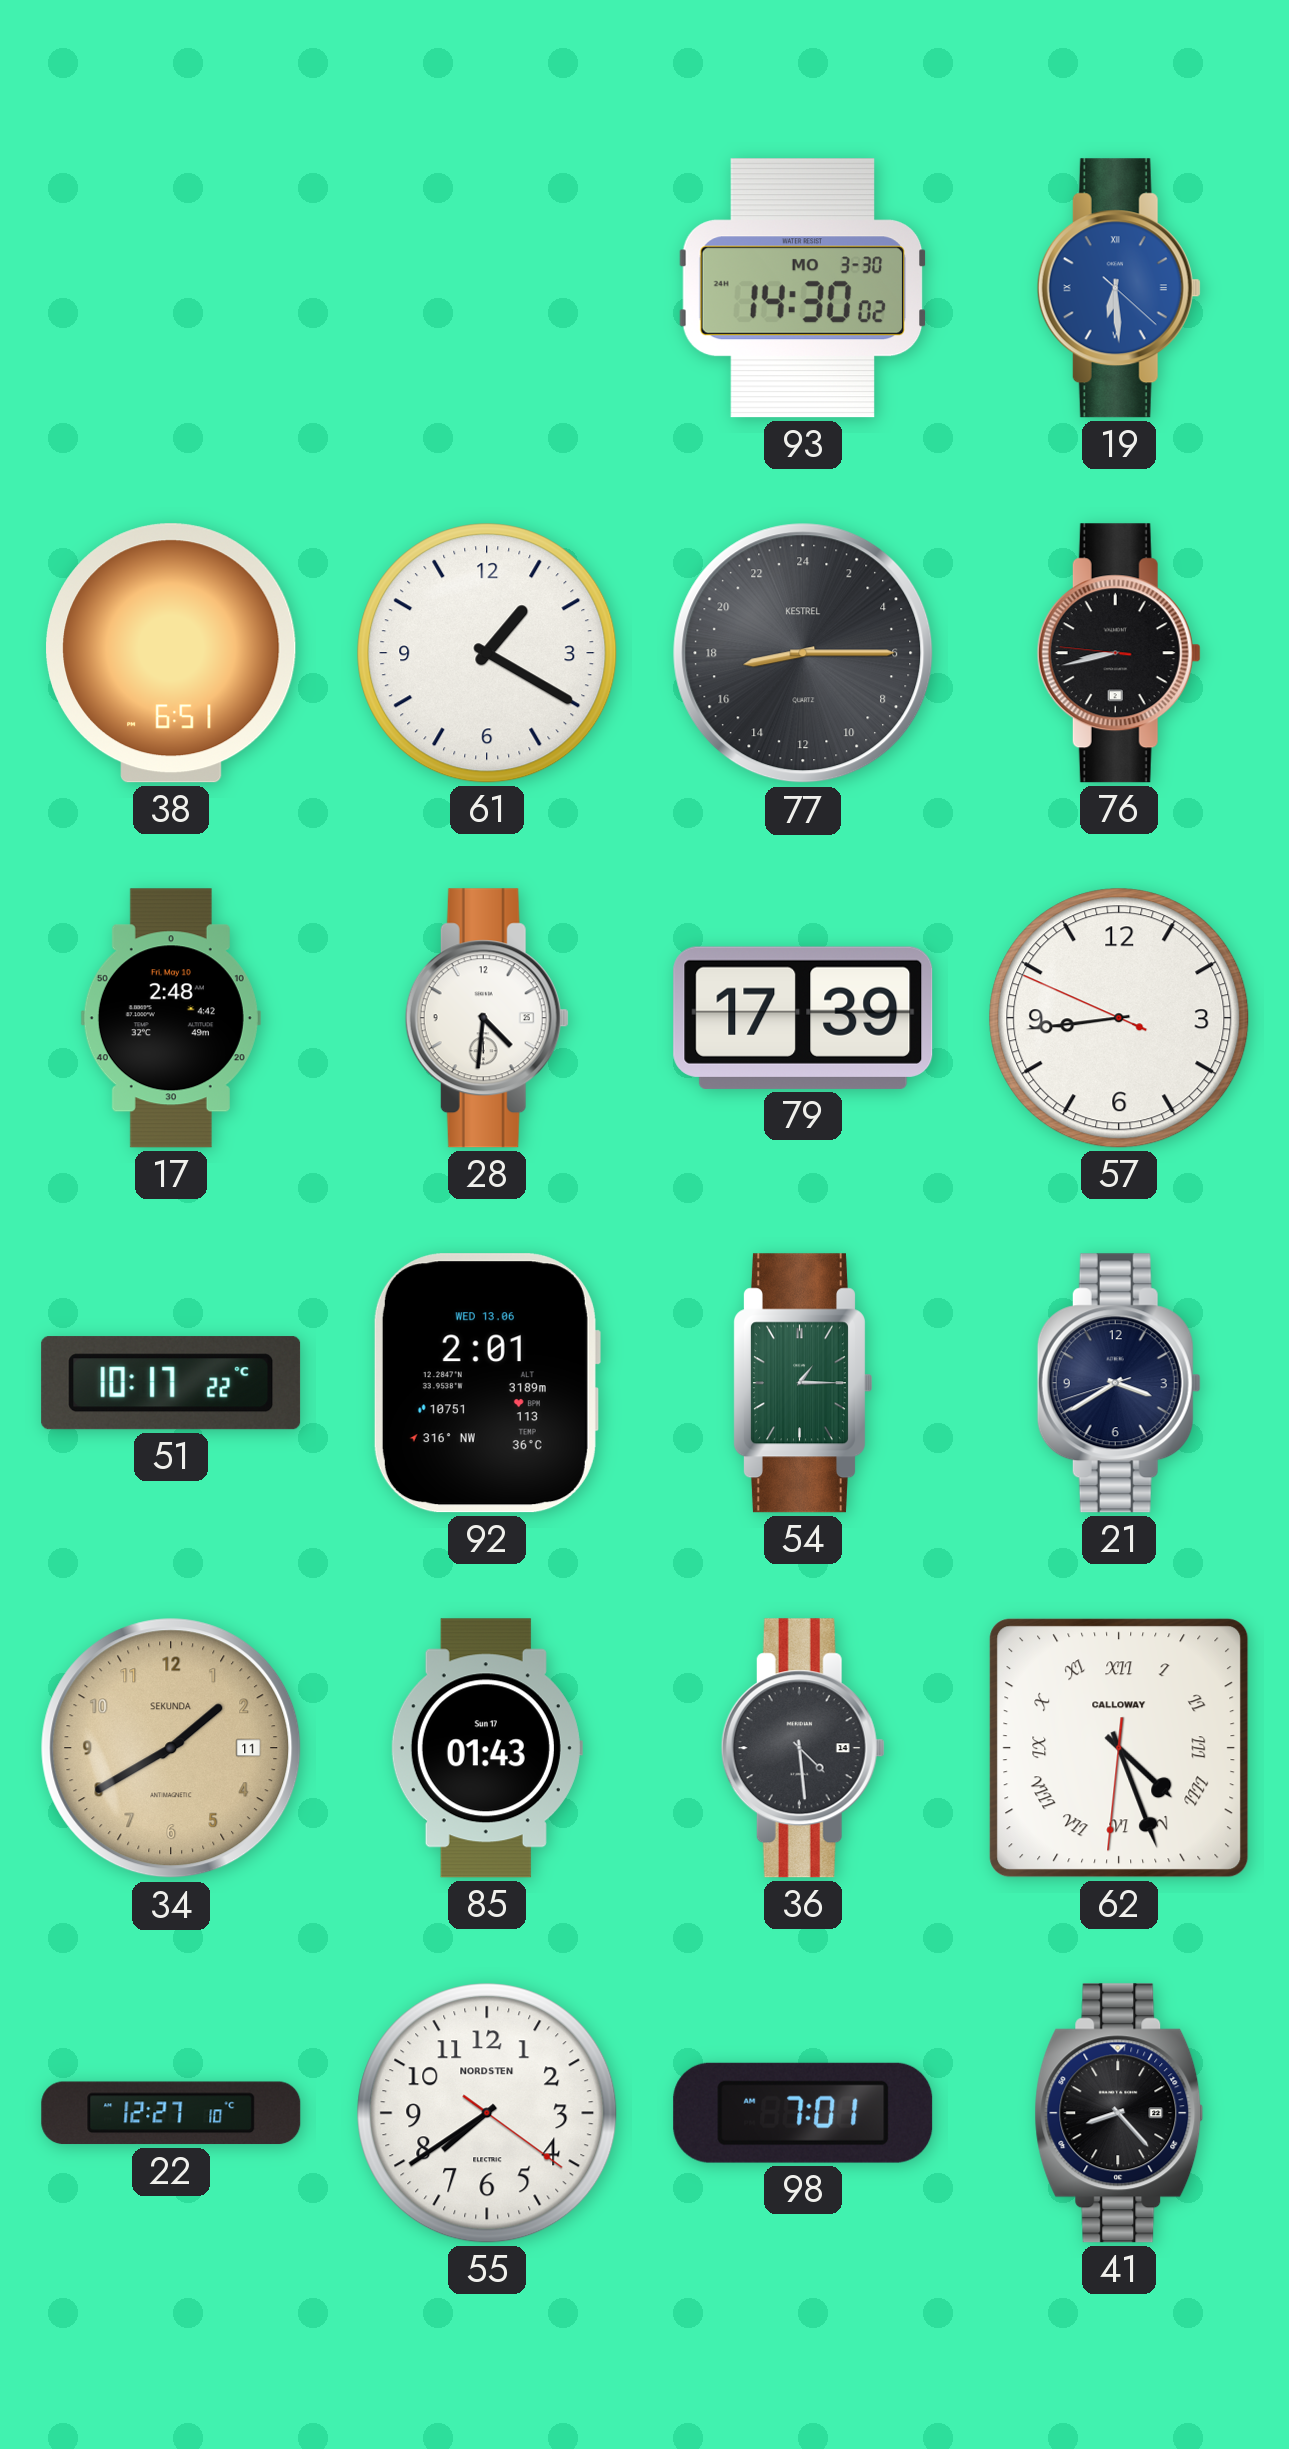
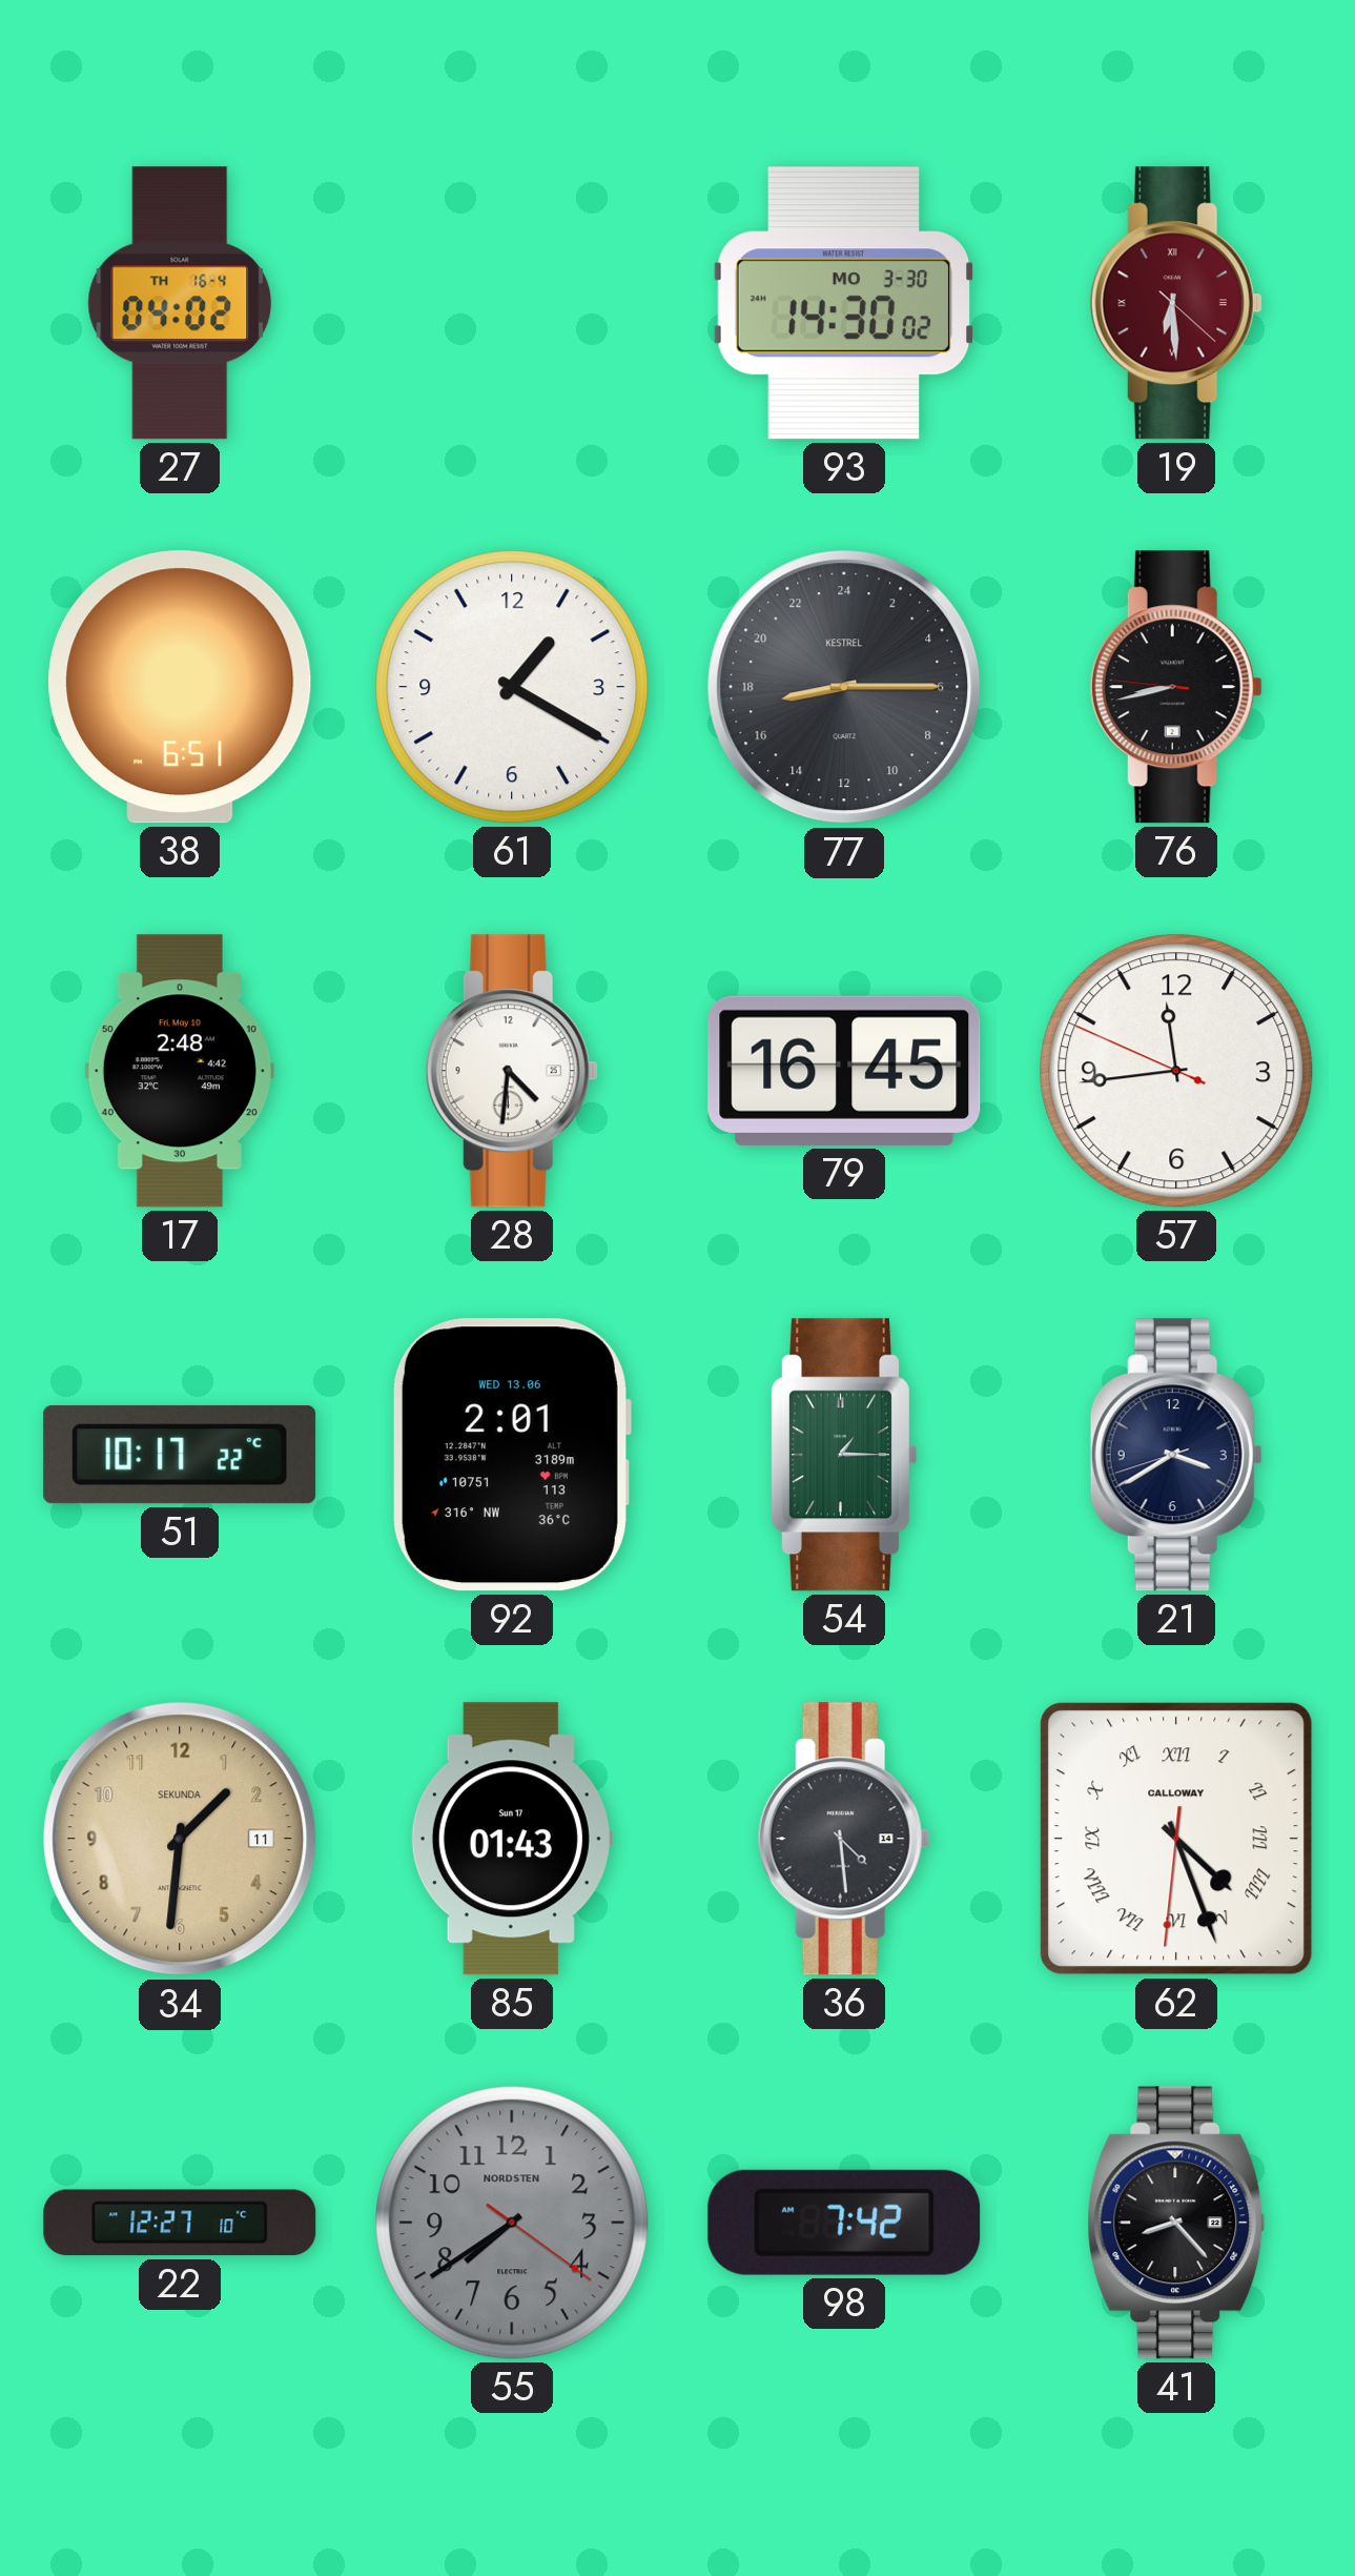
27: none -> 04:02 (180, 303)
19 dial: blue -> burgundy (1176, 303)
79: 17:39 -> 16:45 (844, 1071)
57: 8:43 -> 11:43 (1176, 1071)
34: 1:40 -> 1:31 (180, 1839)
55 dial: white -> grey (512, 2223)
98: 7:01 -> 7:42 (844, 2223)
